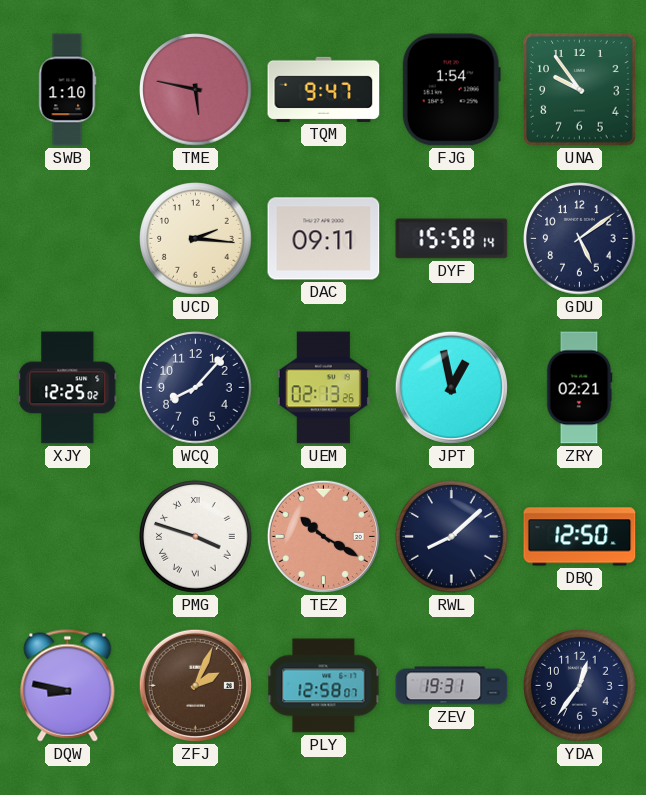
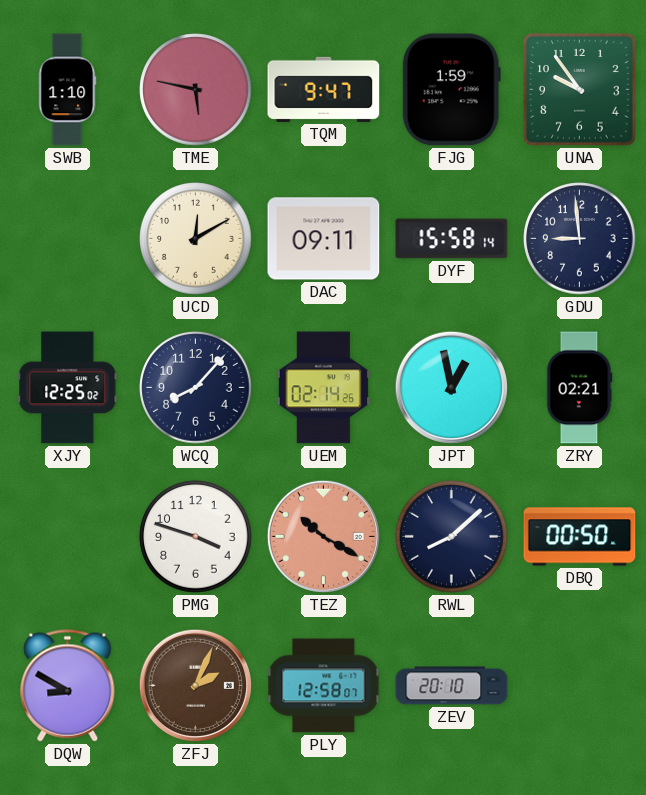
FJG: 1:54 -> 1:59 (451, 90)
UCD: 2:16 -> 12:10 (196, 239)
GDU: 5:09 -> 8:59 (580, 239)
UEM: 02:13 -> 02:14 (323, 388)
PMG numerals: Roman -> Arabic (196, 537)
DBQ: 12:50 -> 00:50 (580, 537)
DQW: 8:47 -> 8:50 (68, 686)
ZEV: 19:31 -> 20:10 (452, 686)
YDA: 12:36 -> none (580, 686)
